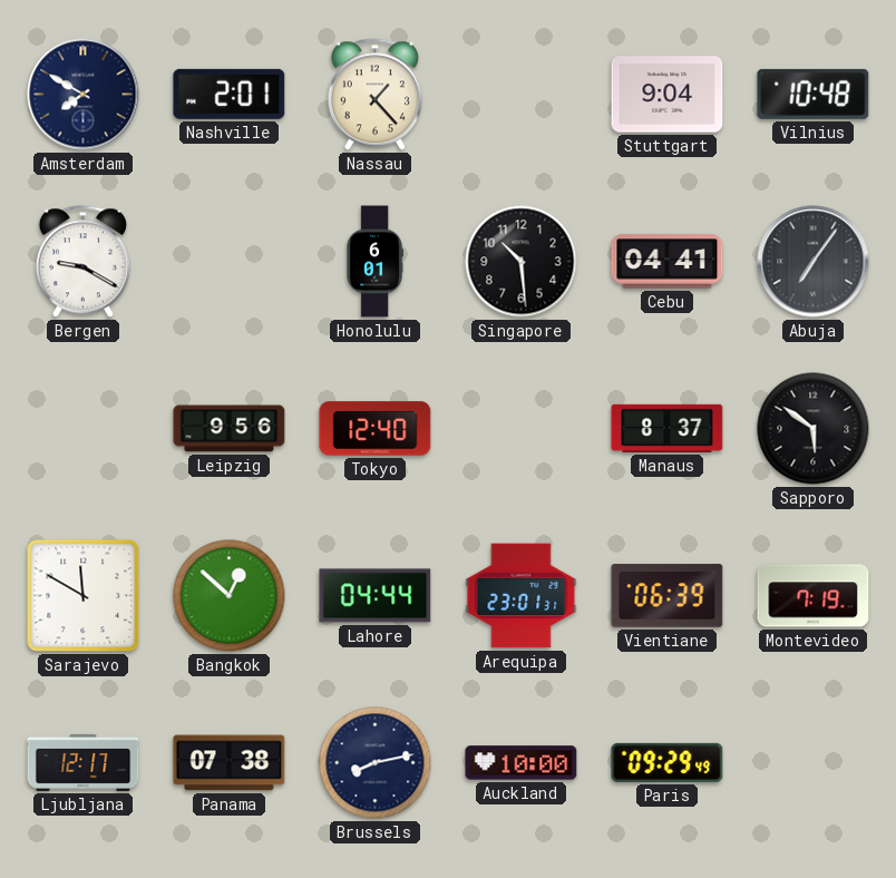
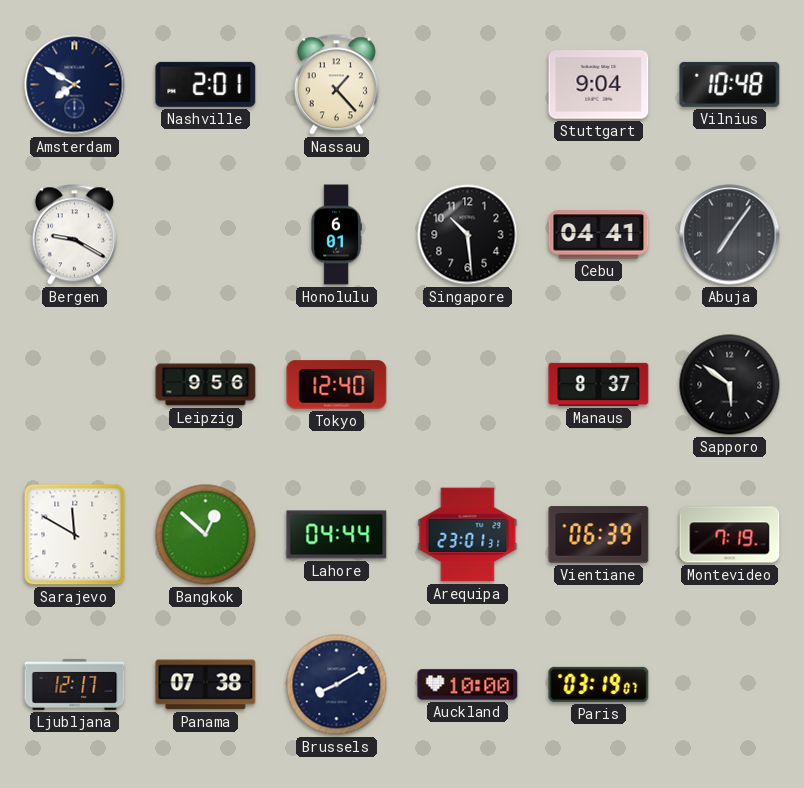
Brussels: 8:13 -> 8:10 (337, 685)
Paris: 09:29 -> 03:19 (599, 684)
